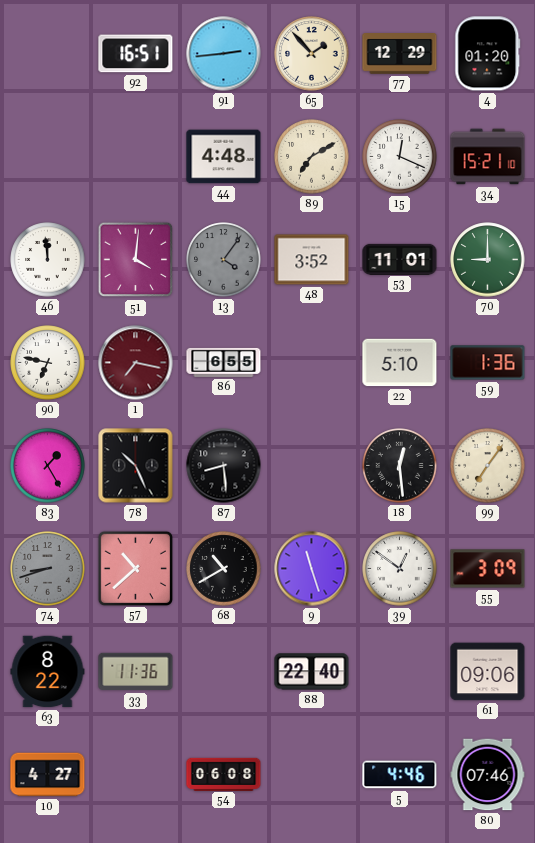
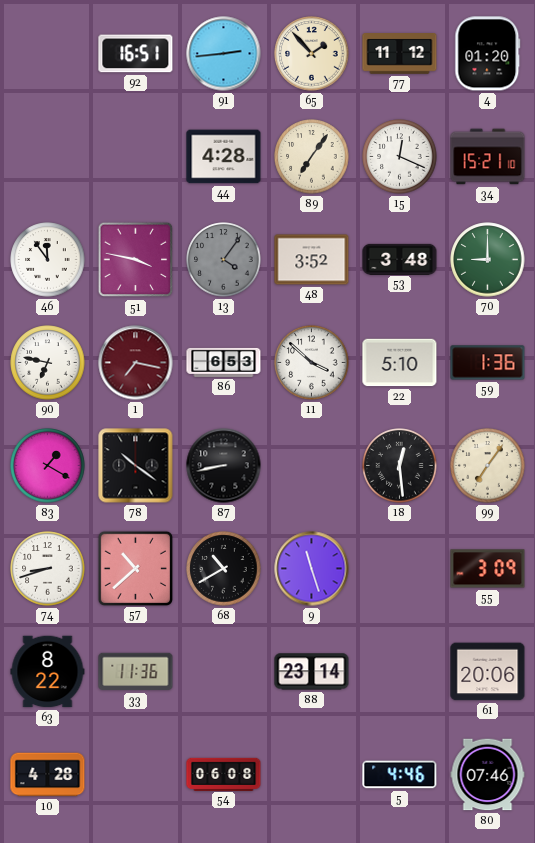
77: 12:29 -> 11:12 (400, 54)
44: 4:48 -> 4:28 (224, 157)
89: 7:10 -> 7:06 (312, 157)
46: 11:59 -> 11:54 (48, 260)
51: 4:01 -> 3:47 (136, 260)
53: 11:01 -> 3:48 (400, 259)
86: 6:55 -> 6:53 (224, 362)
11: none -> 3:52 (312, 363)
83: 1:25 -> 1:20 (48, 466)
78: 10:26 -> 10:21 (136, 466)
87: 8:29 -> 8:43 (224, 466)
74 dial: grey -> white (48, 569)
39: 12:51 -> none (400, 569)
88: 22:40 -> 23:14 (312, 672)
61: 09:06 -> 20:06 (488, 672)
10: 4:27 -> 4:28 (48, 775)
